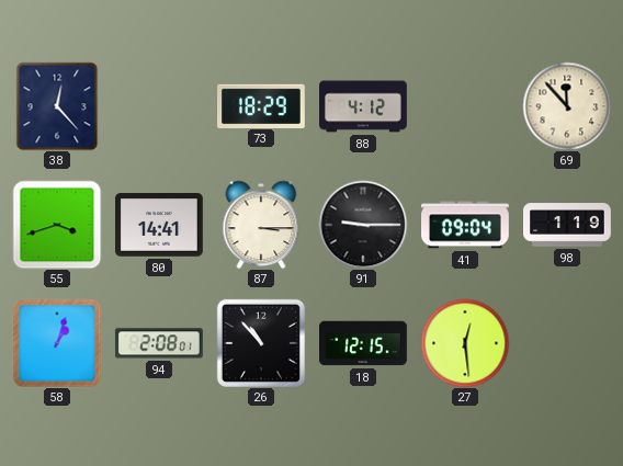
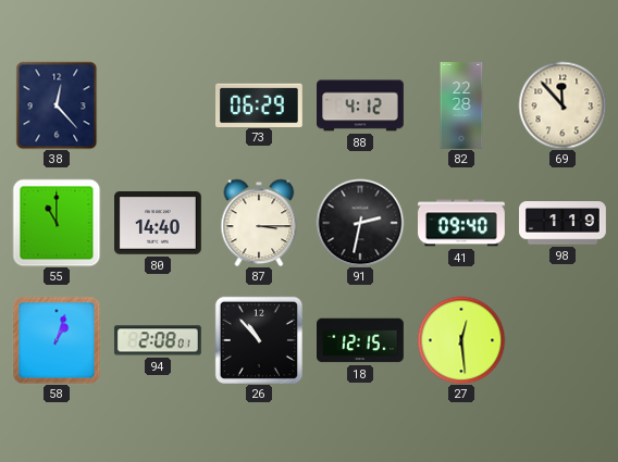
73: 18:29 -> 06:29 (260, 104)
82: none -> 22:28 (461, 105)
55: 3:42 -> 11:00 (57, 223)
80: 14:41 -> 14:40 (159, 224)
91: 9:15 -> 2:32 (360, 223)
41: 09:04 -> 09:40 (462, 223)
